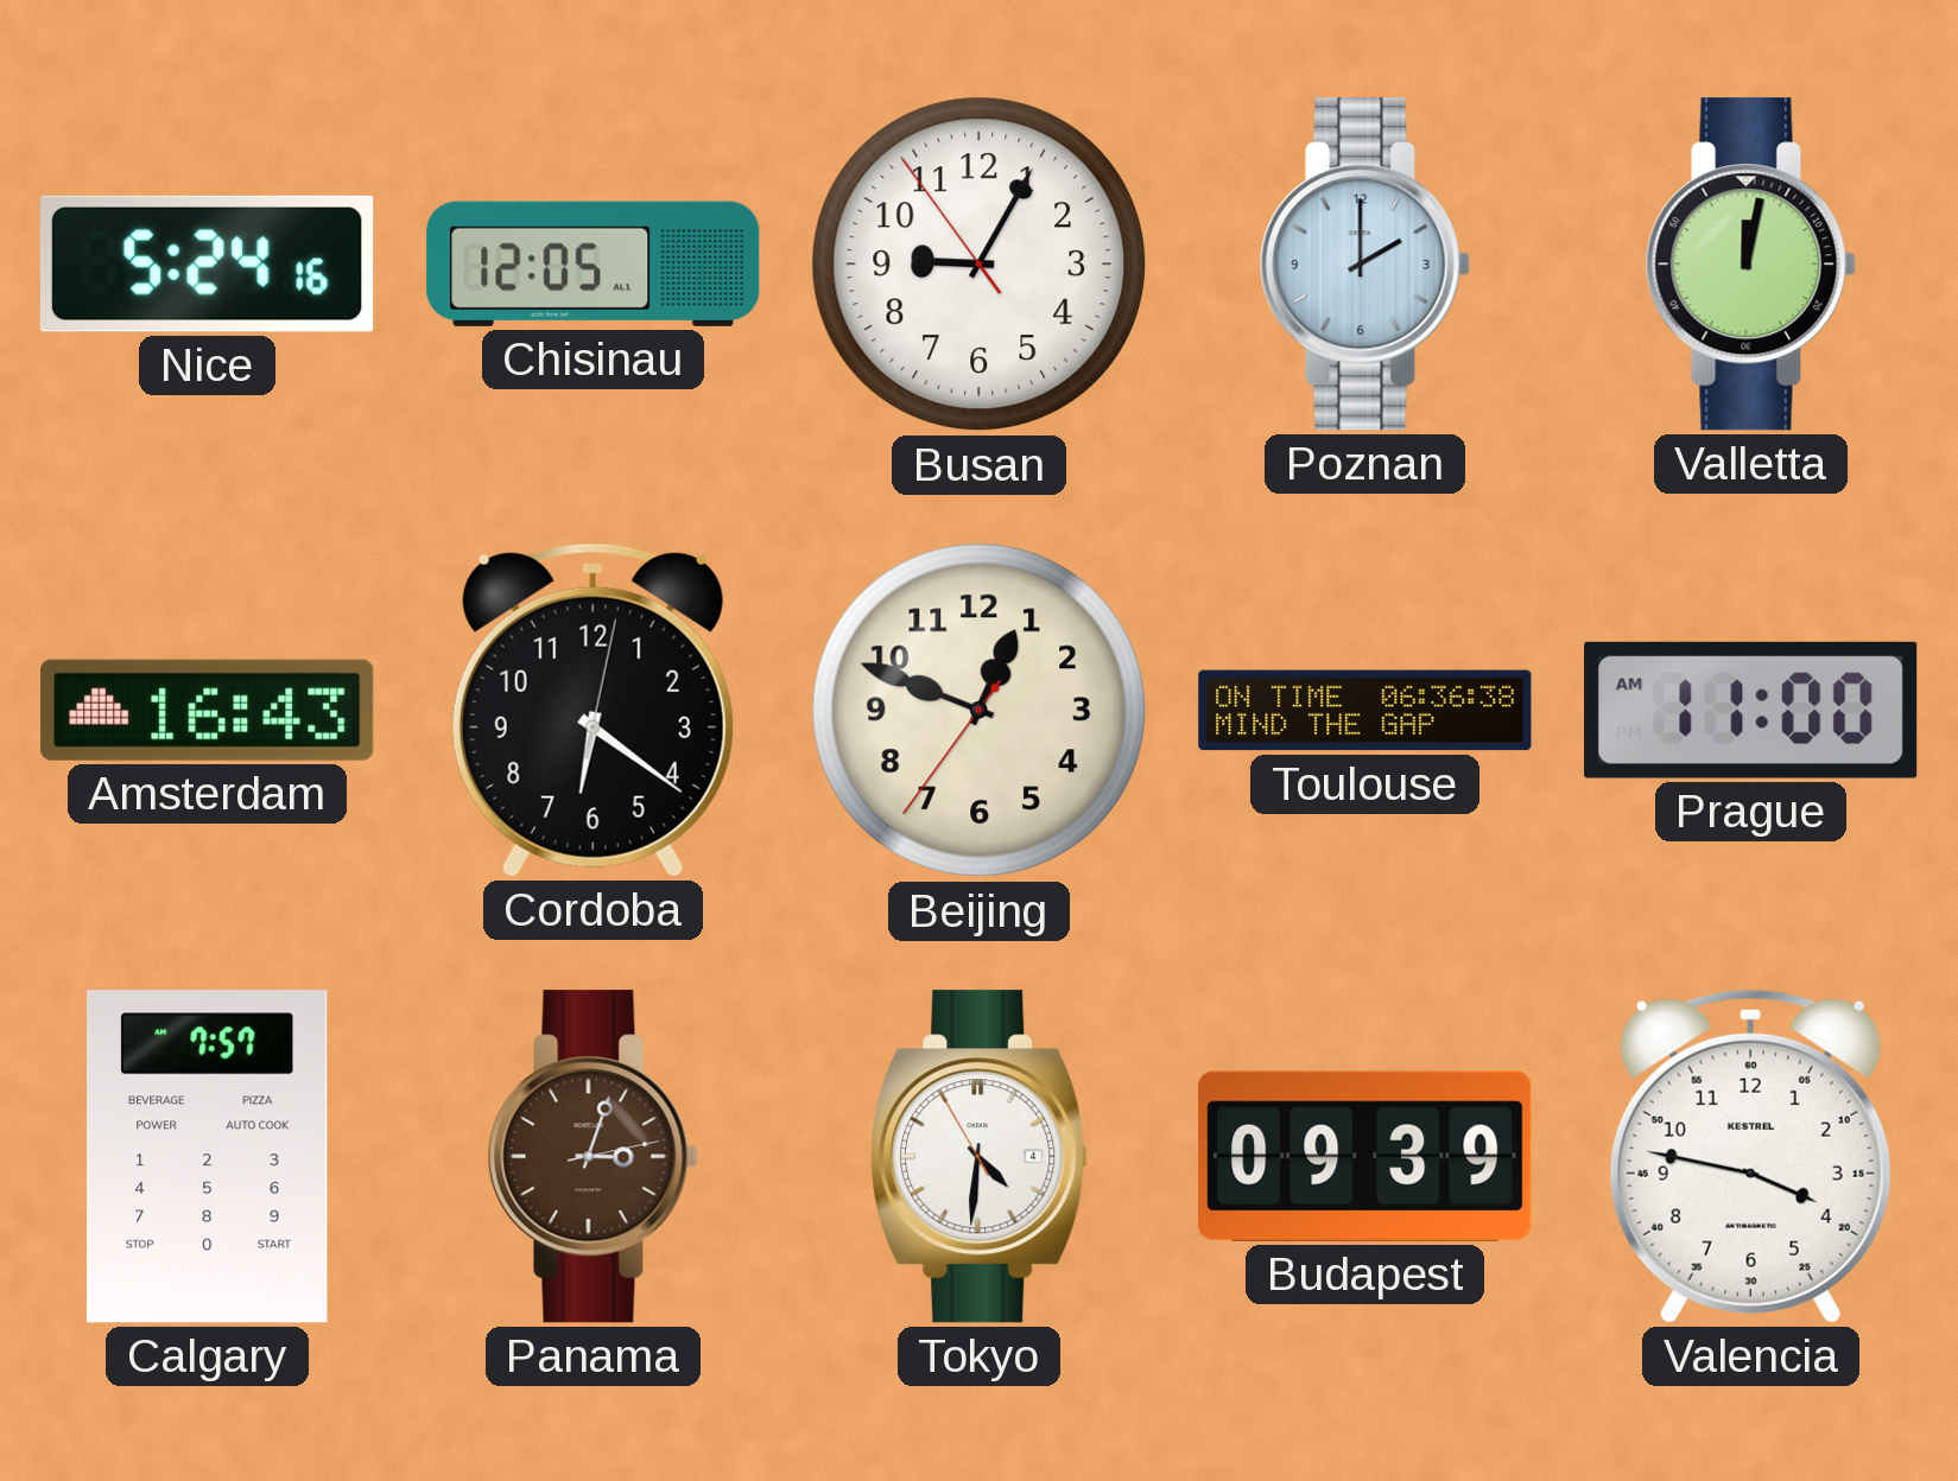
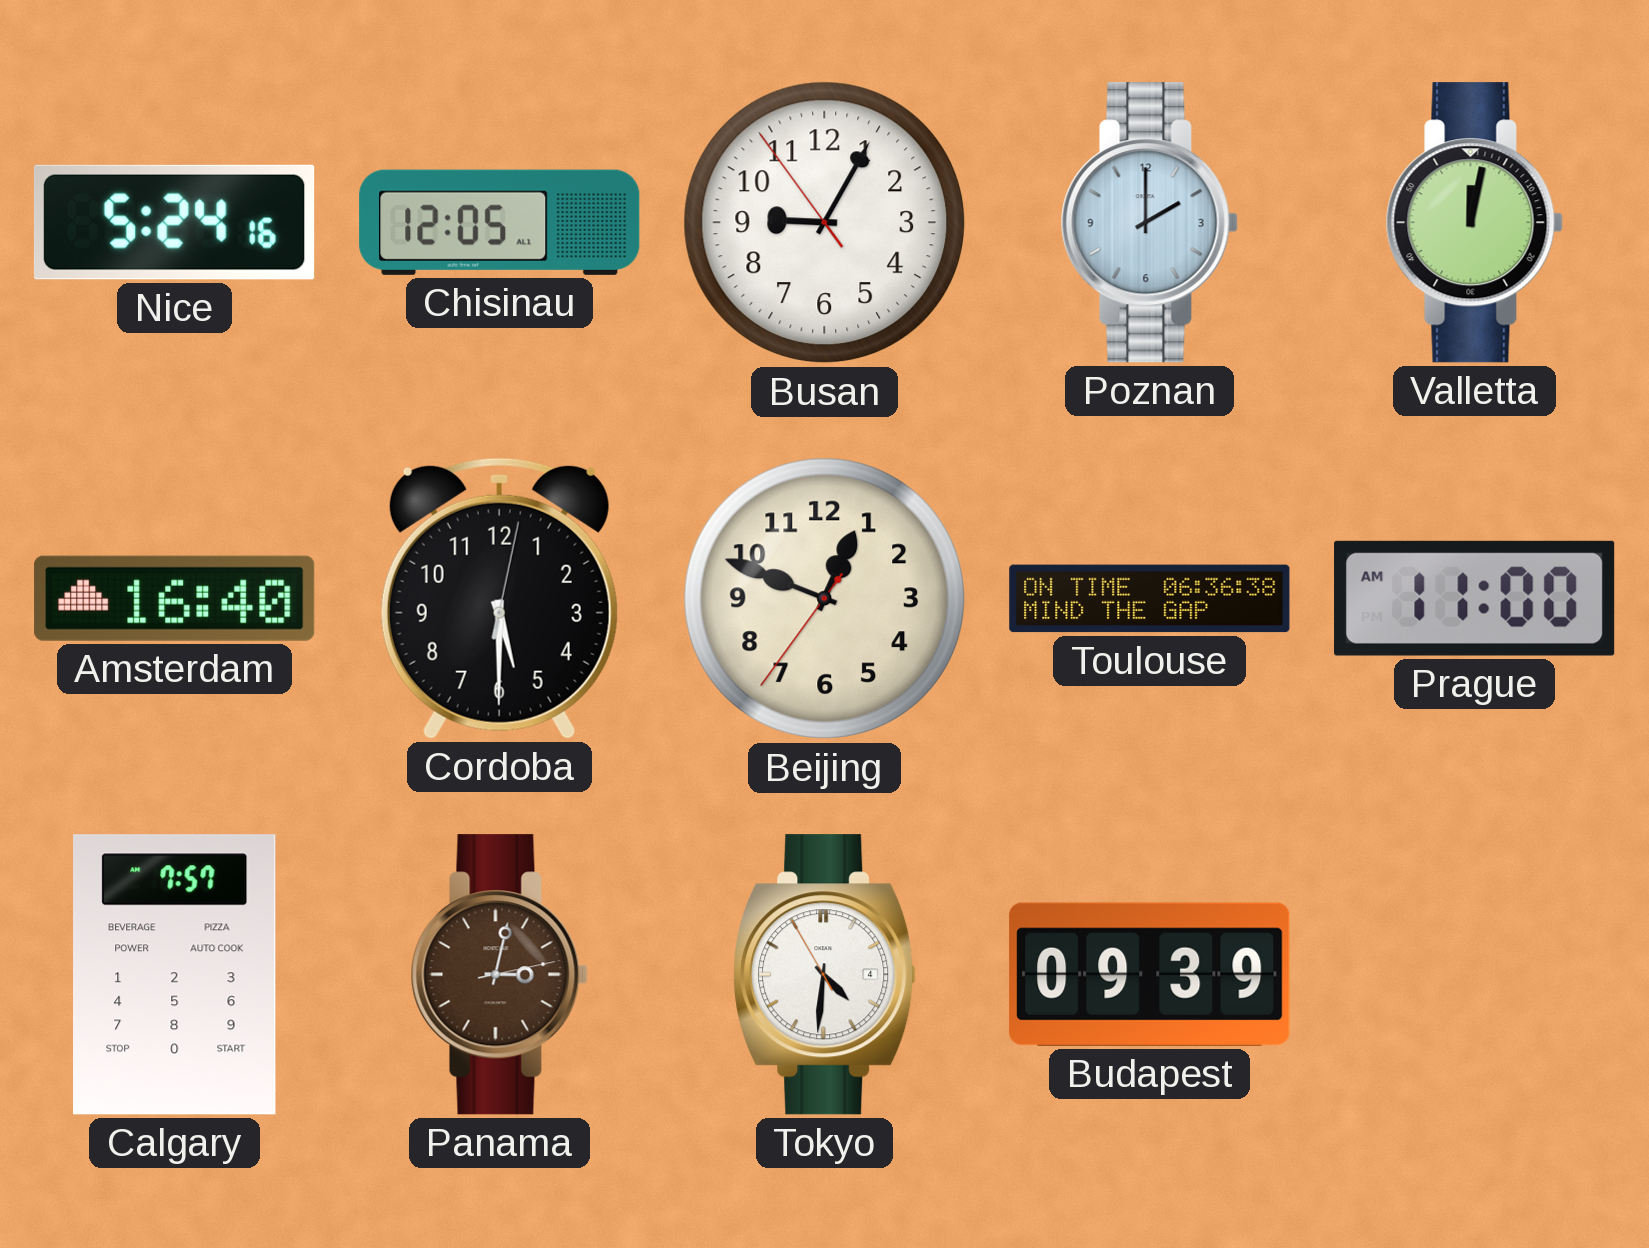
Amsterdam: 16:43 -> 16:40 (175, 598)
Cordoba: 6:21 -> 5:30 (499, 598)
Panama: 3:03 -> 3:02 (499, 975)
Valencia: 3:47 -> none (1750, 1156)
